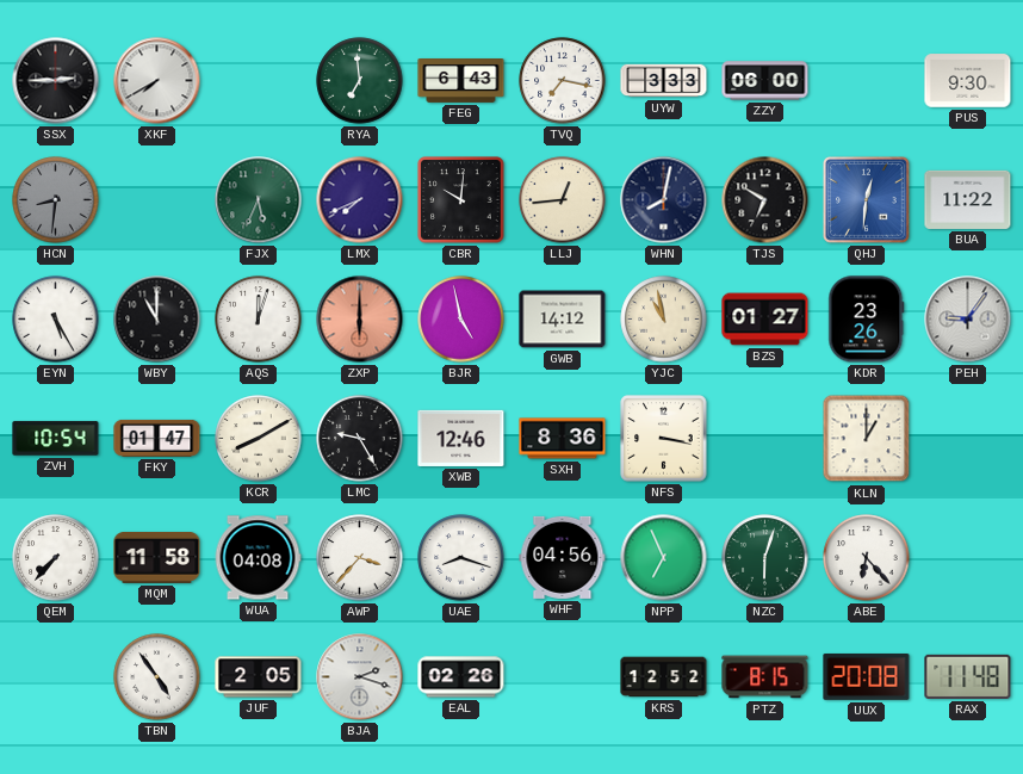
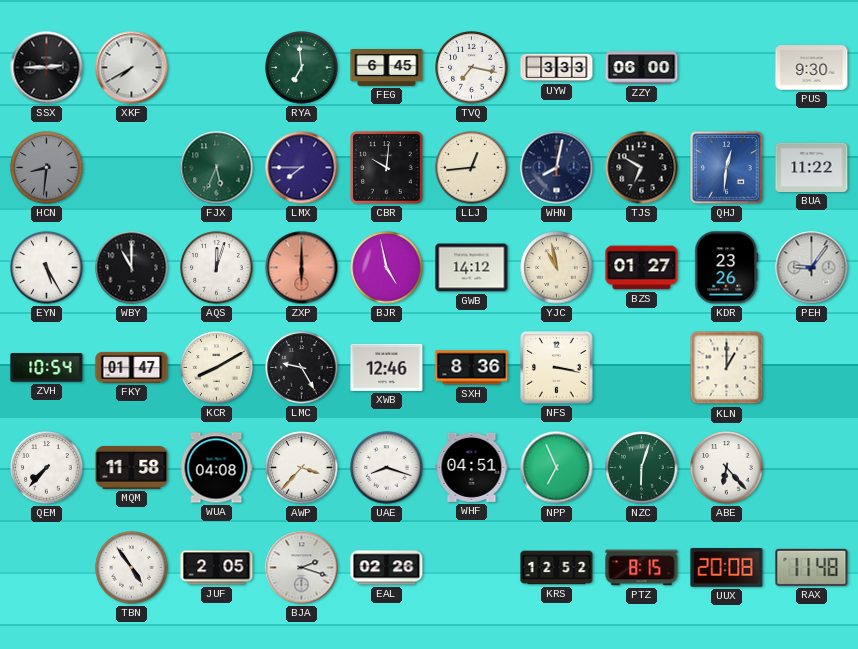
FEG: 6:43 -> 6:45 (387, 68)
LMX: 7:41 -> 7:45 (302, 168)
WHF: 04:56 -> 04:51 (472, 467)
